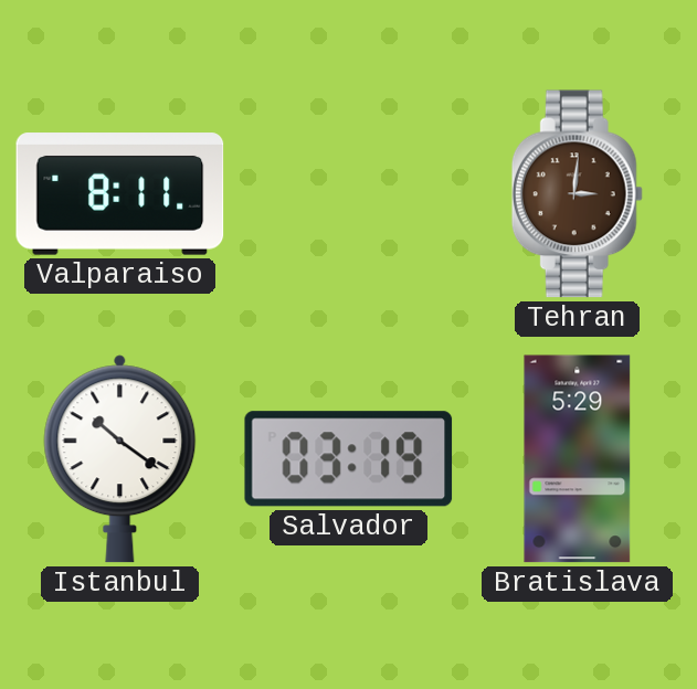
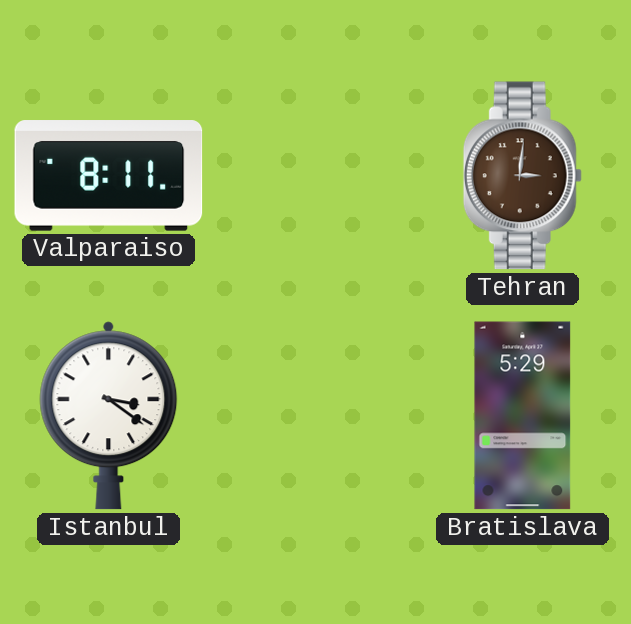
Istanbul: 10:21 -> 3:21 (109, 416)
Salvador: 03:19 -> none (349, 459)
